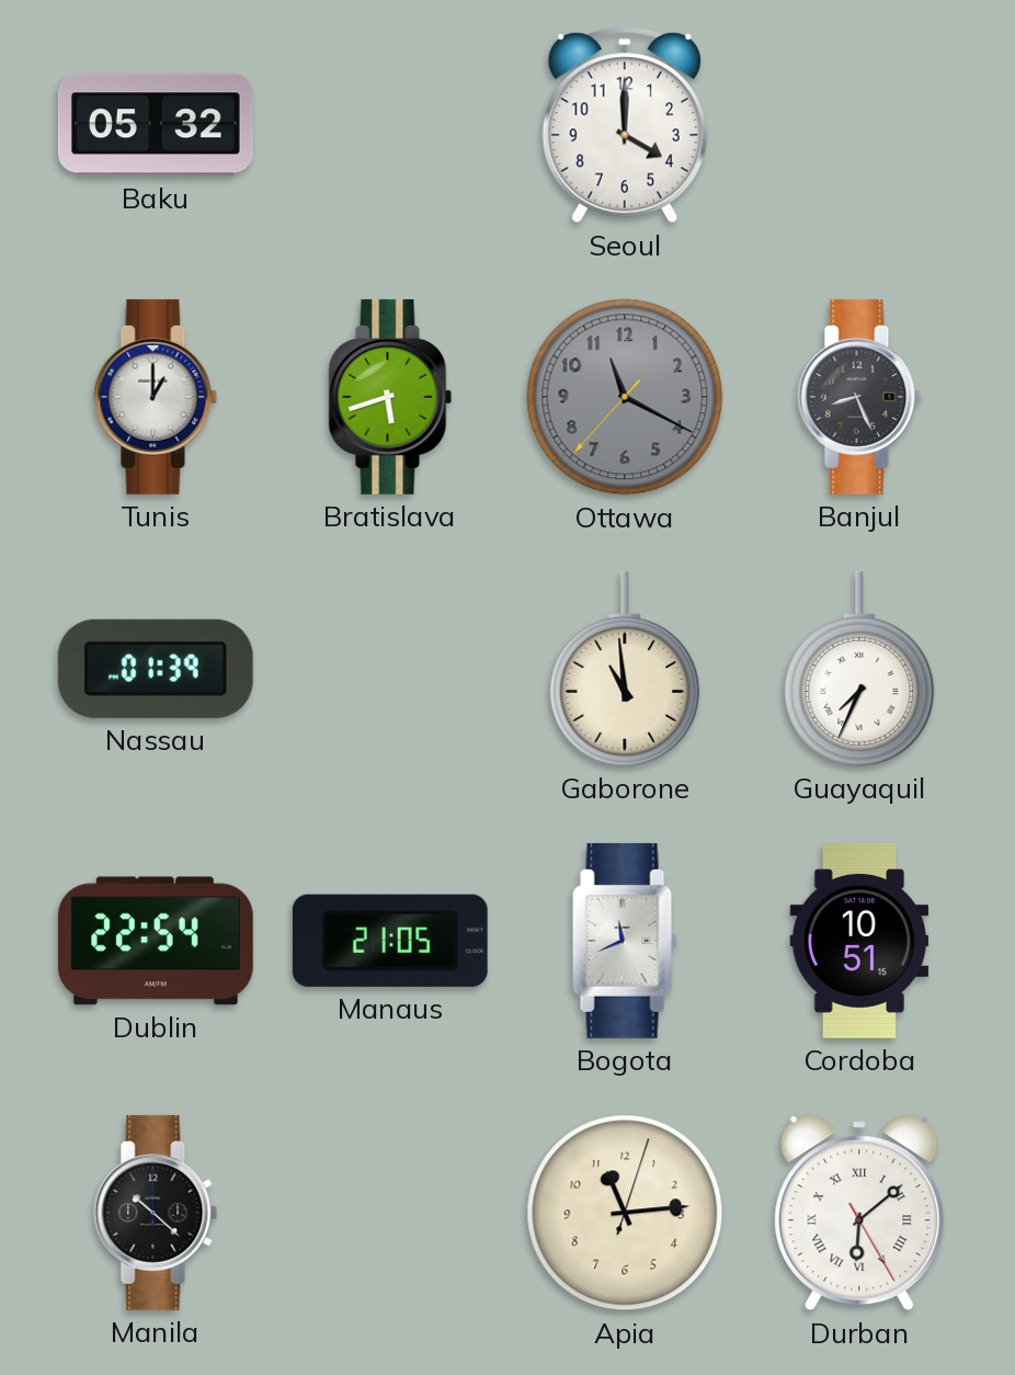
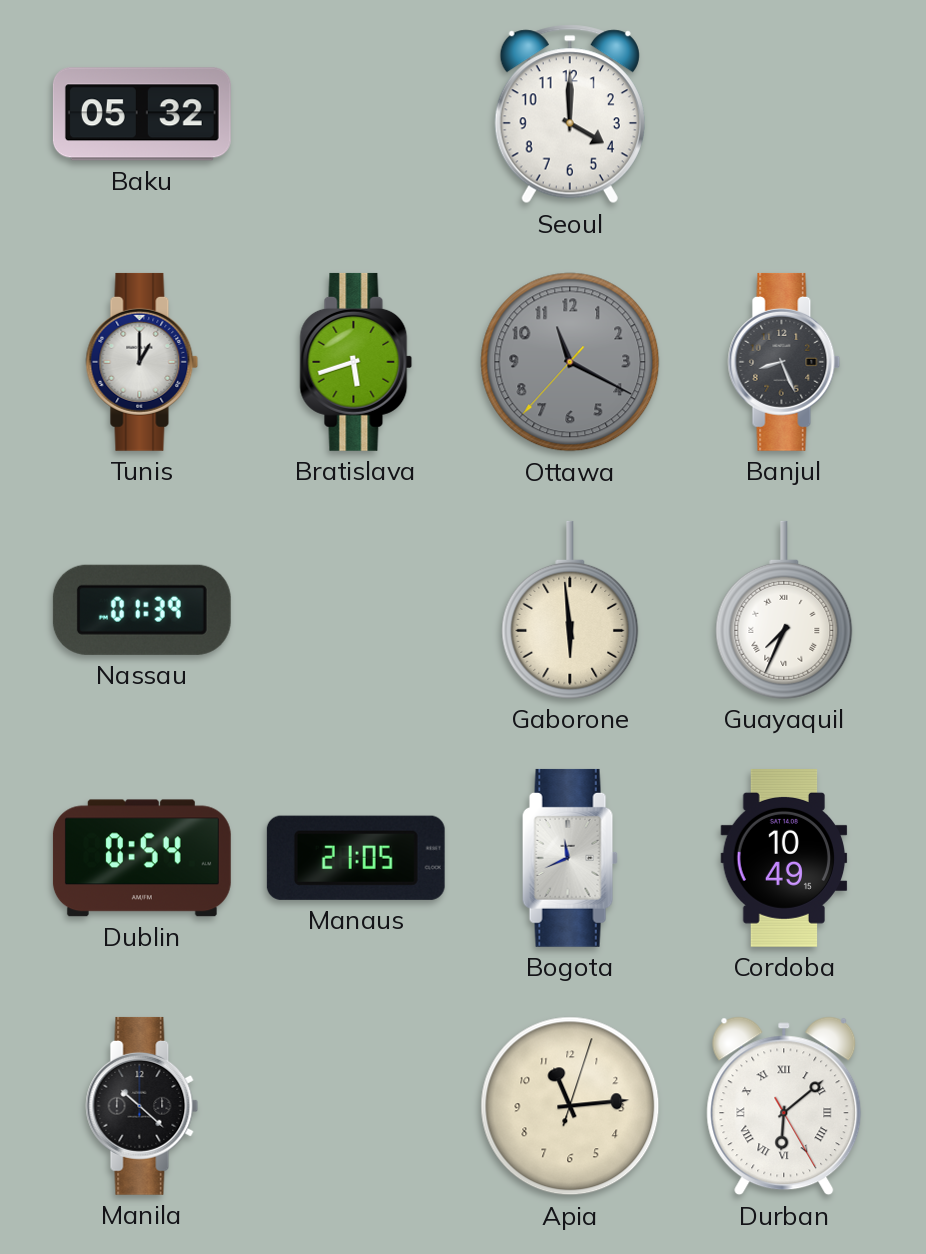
Gaborone: 10:59 -> 5:59 (570, 610)
Dublin: 22:54 -> 0:54 (142, 858)
Cordoba: 10:51 -> 10:49 (784, 858)
